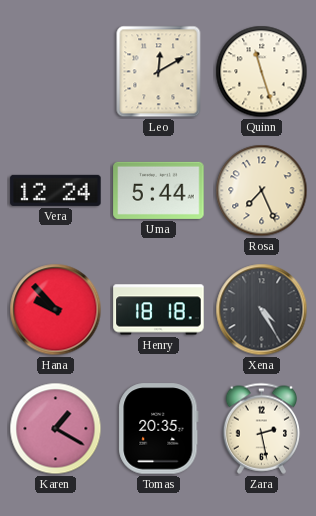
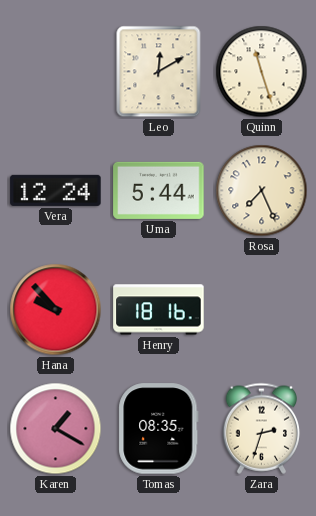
Henry: 18:18 -> 18:16 (159, 310)
Xena: 4:25 -> none (262, 310)
Tomas: 20:35 -> 08:35 (159, 429)
Zara: 2:28 -> 2:33 (262, 428)
